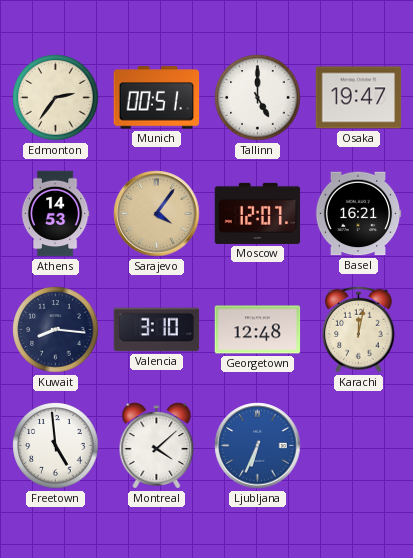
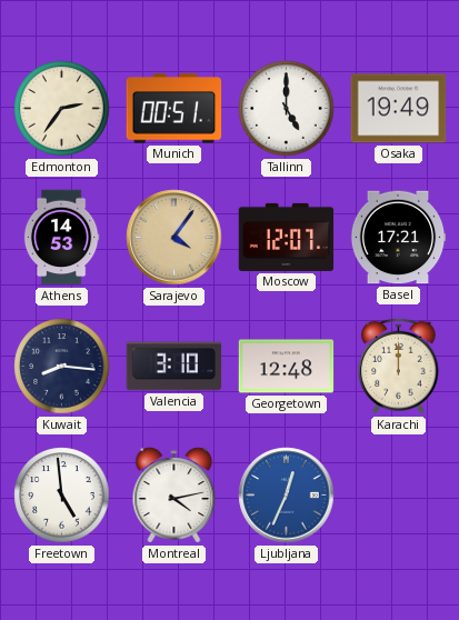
Osaka: 19:47 -> 19:49 (399, 109)
Basel: 16:21 -> 17:21 (398, 238)
Karachi: 12:02 -> 12:00 (399, 366)
Montreal: 4:08 -> 4:13 (174, 496)
Ljubljana: 6:34 -> 12:34 (287, 496)
